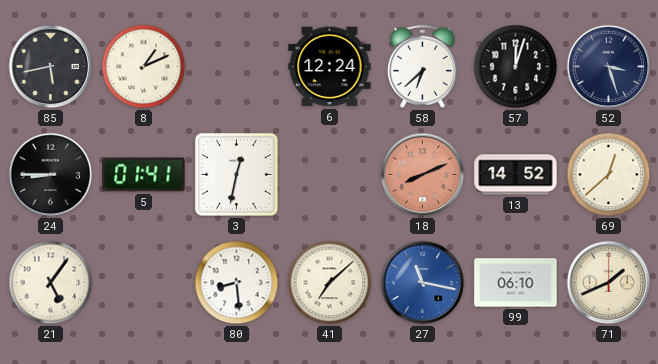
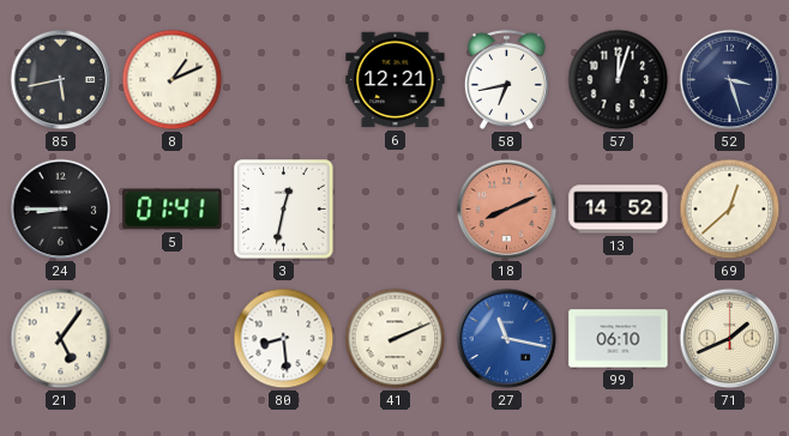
6: 12:24 -> 12:21 (396, 80)
58: 6:38 -> 6:43 (506, 79)
41: 7:08 -> 2:11 (396, 339)
